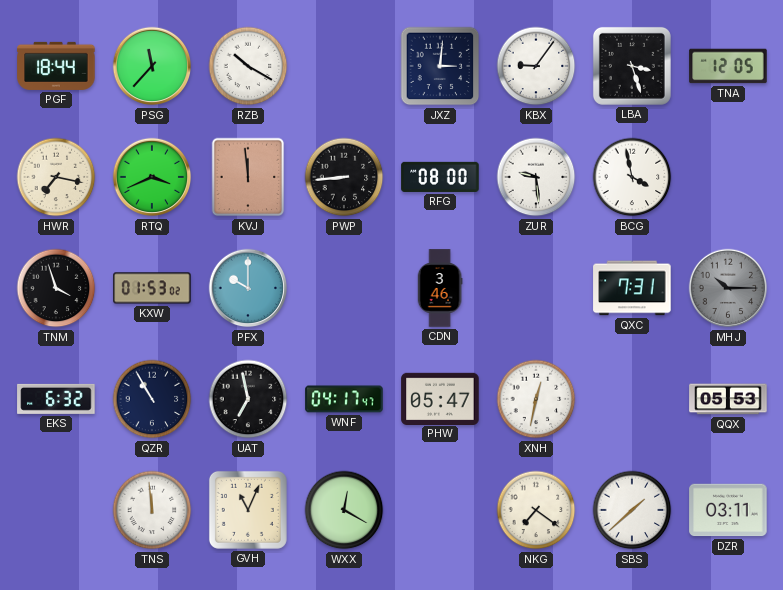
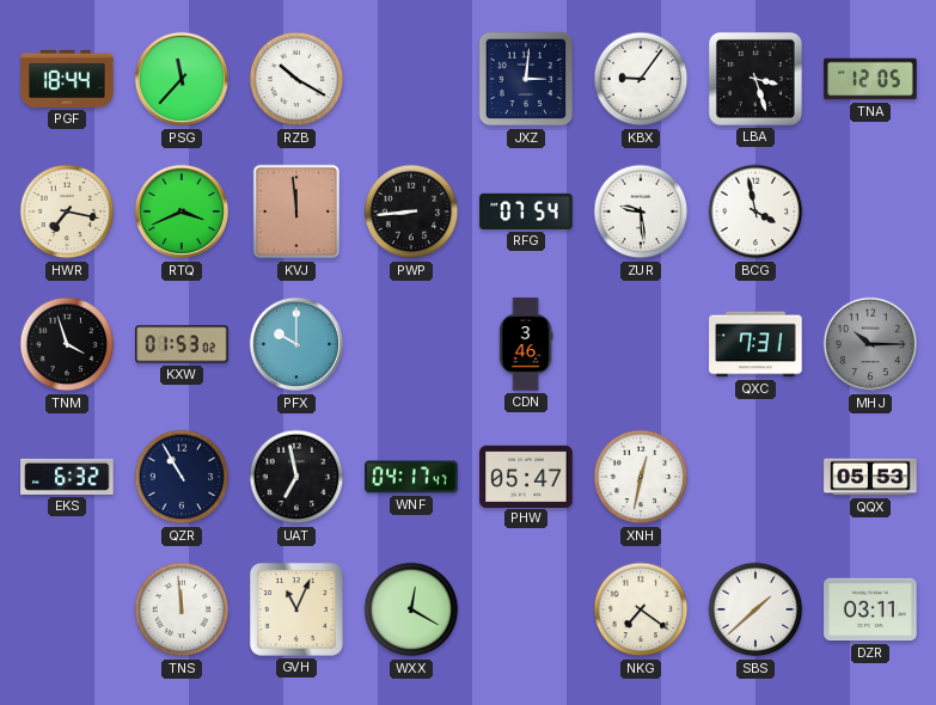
RFG: 08:00 -> 07:54 (526, 211)
